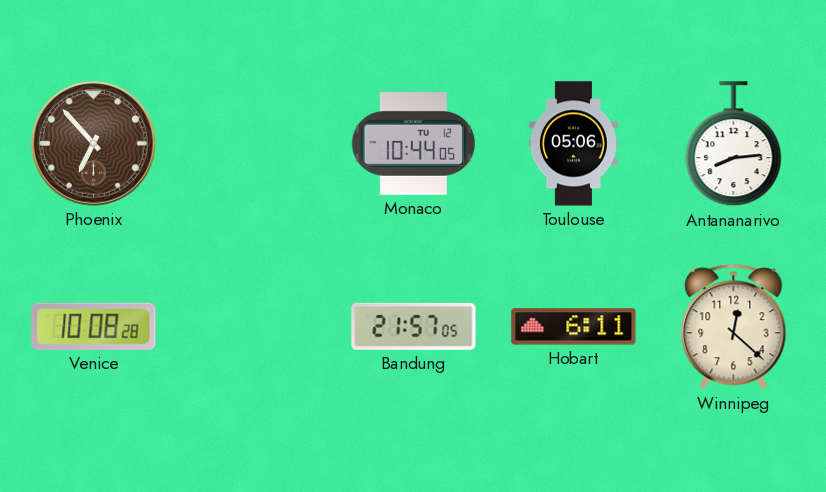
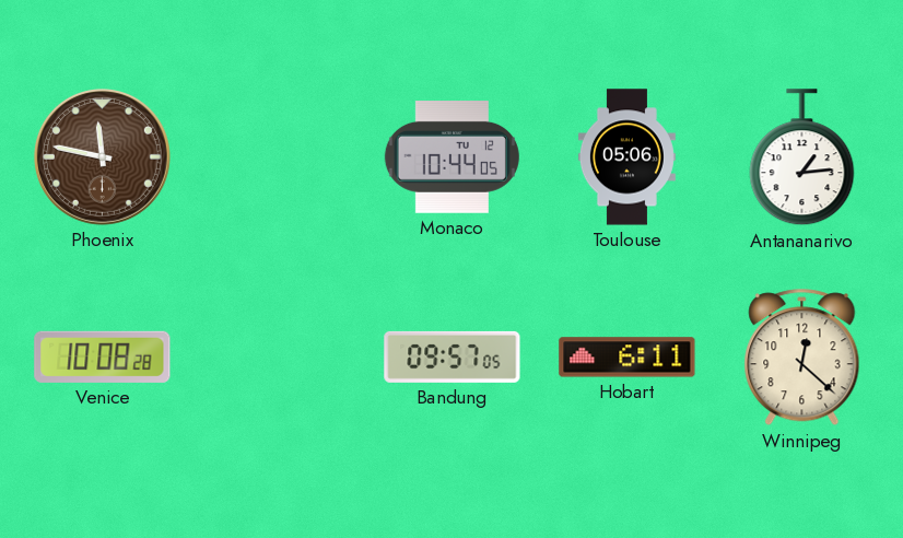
Phoenix: 6:53 -> 11:47 (102, 156)
Antananarivo: 8:14 -> 1:14 (802, 157)
Bandung: 21:57 -> 09:57 (453, 356)
